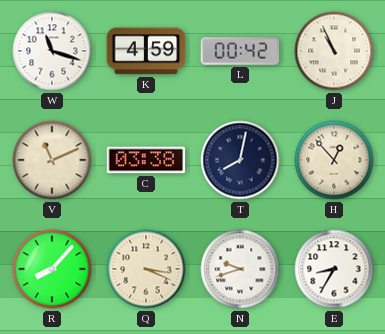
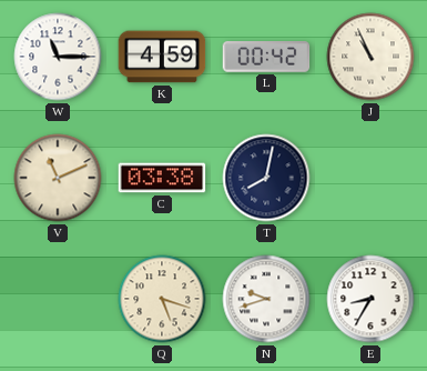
W: 11:18 -> 11:15 (58, 57)
H: 12:53 -> none (334, 160)
R: 8:07 -> none (52, 269)
Q: 3:19 -> 5:18 (162, 299)
